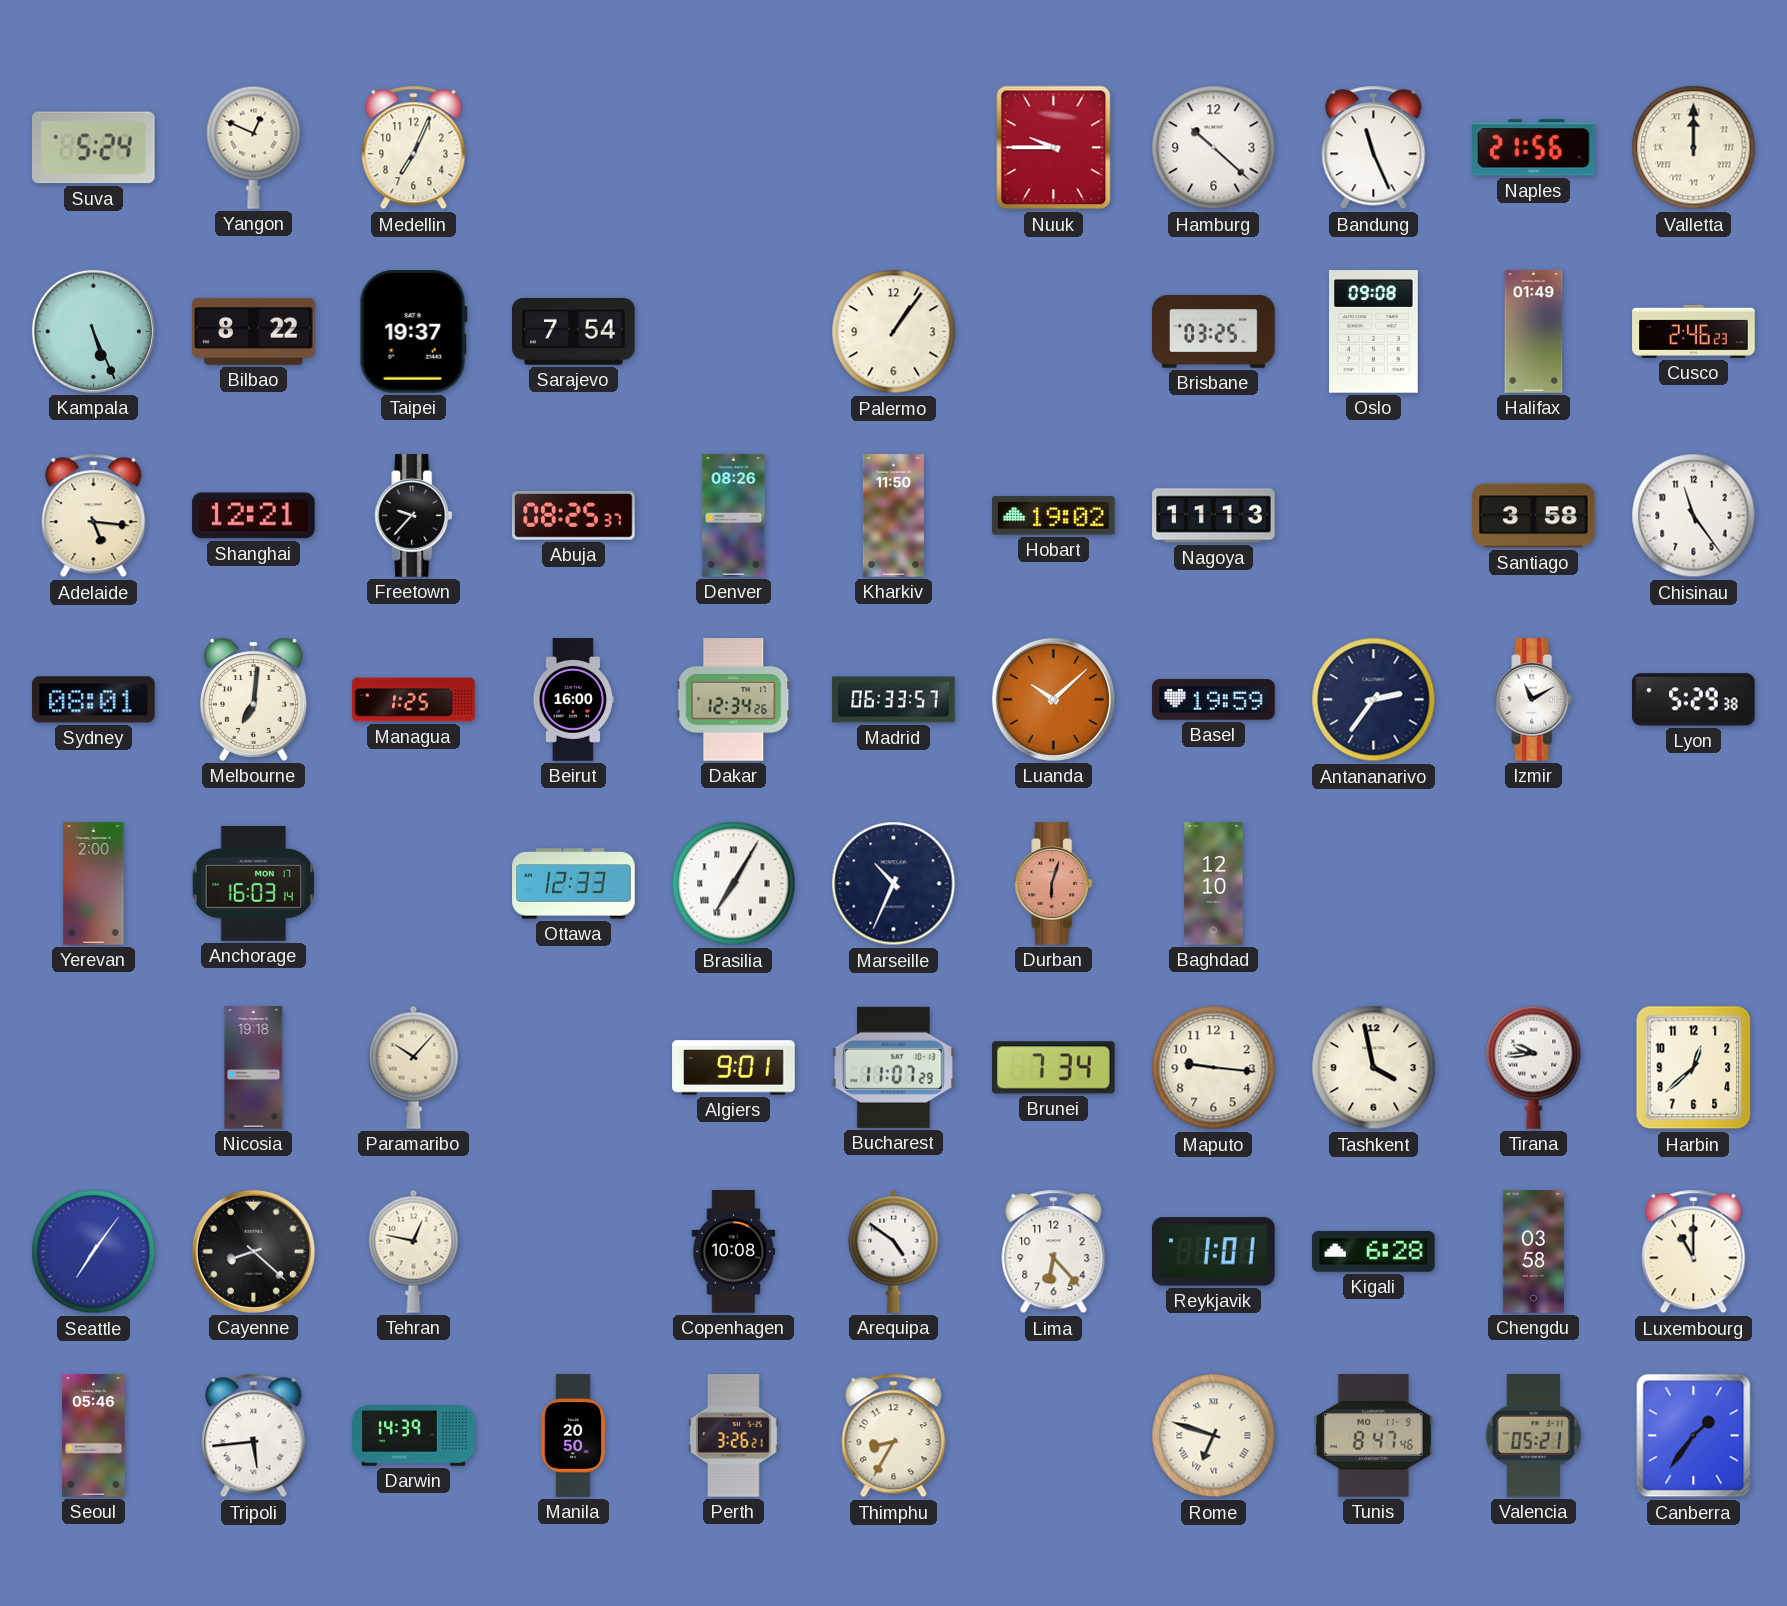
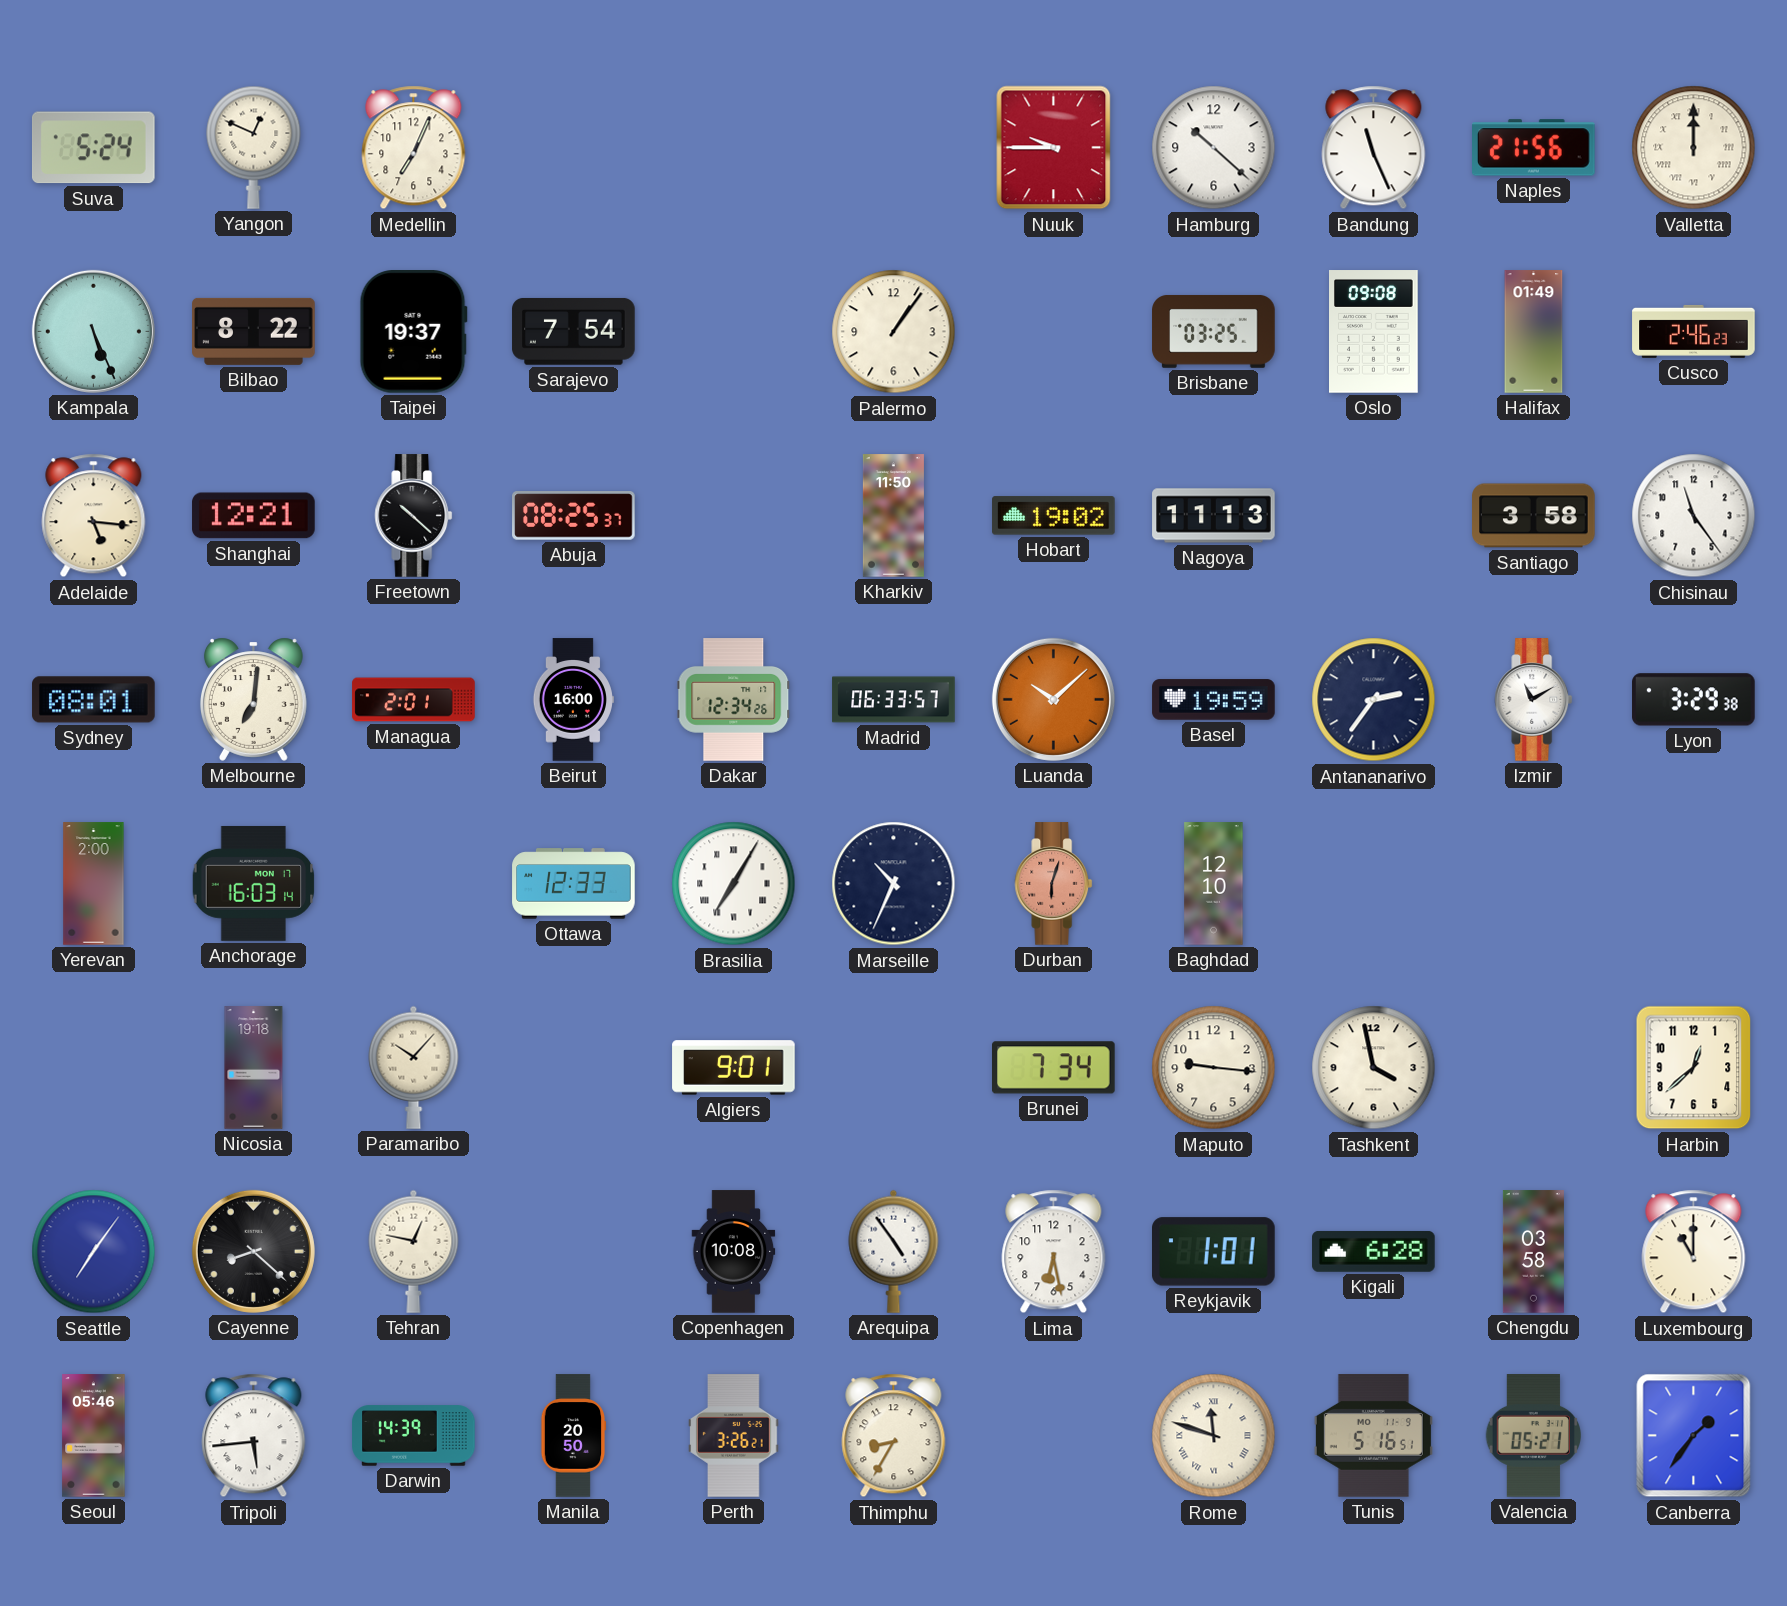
Freetown: 9:37 -> 10:22 (414, 516)
Denver: 08:26 -> none (734, 516)
Managua: 1:25 -> 2:01 (414, 700)
Lyon: 5:29 -> 3:29 (1694, 700)
Bucharest: 11:07 -> none (894, 1067)
Tirana: 9:44 -> none (1534, 1067)
Arequipa: 4:51 -> 4:54 (894, 1251)
Lima: 6:23 -> 6:28 (1054, 1252)
Rome: 6:48 -> 11:48 (1214, 1436)
Tunis: 8:47 -> 5:16 (1373, 1436)
